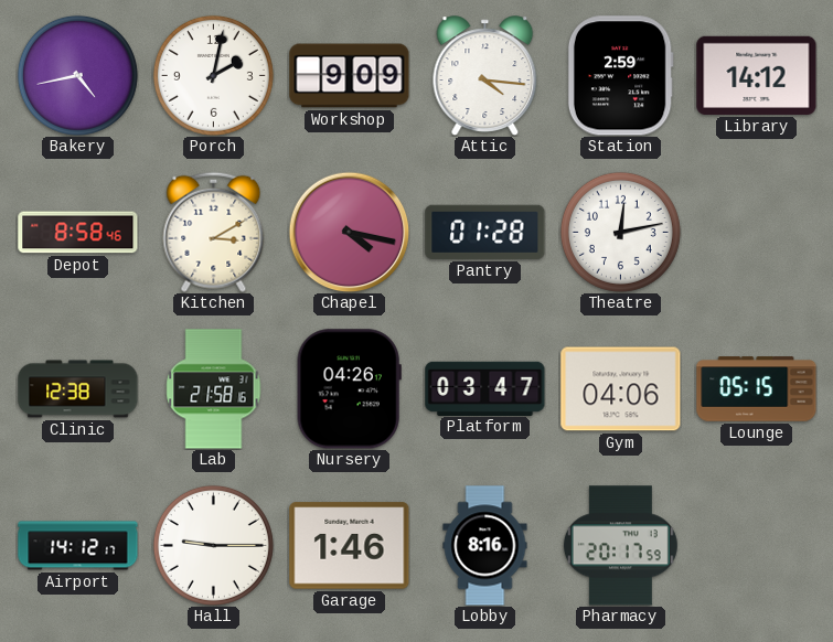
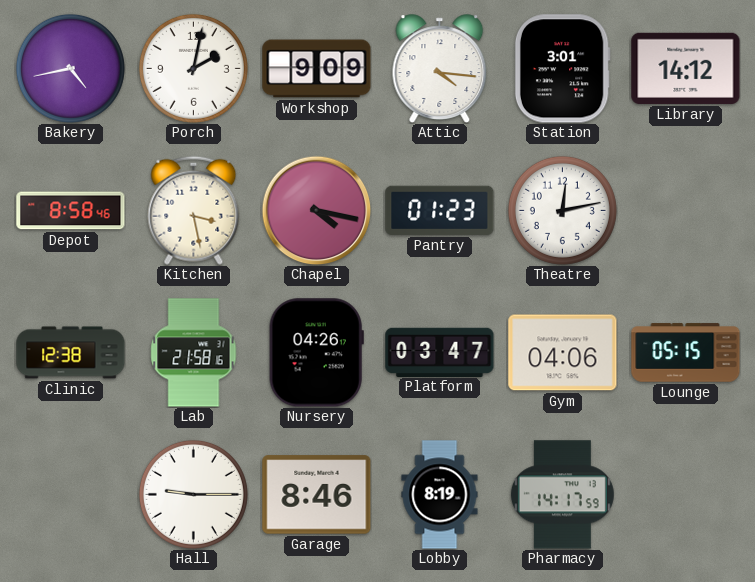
Station: 2:59 -> 3:01 (562, 69)
Kitchen: 3:10 -> 3:28 (194, 210)
Pantry: 01:28 -> 01:23 (440, 210)
Airport: 14:12 -> none (78, 546)
Garage: 1:46 -> 8:46 (317, 495)
Lobby: 8:16 -> 8:19 (440, 495)
Pharmacy: 20:17 -> 14:17 (562, 495)
